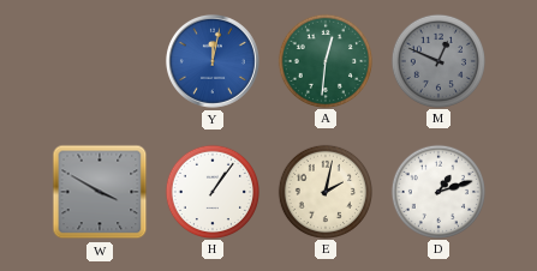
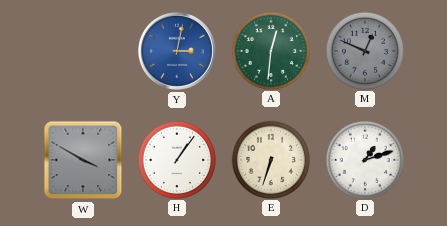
Y: 12:02 -> 3:02 (177, 51)
E: 2:02 -> 6:33 (270, 159)
